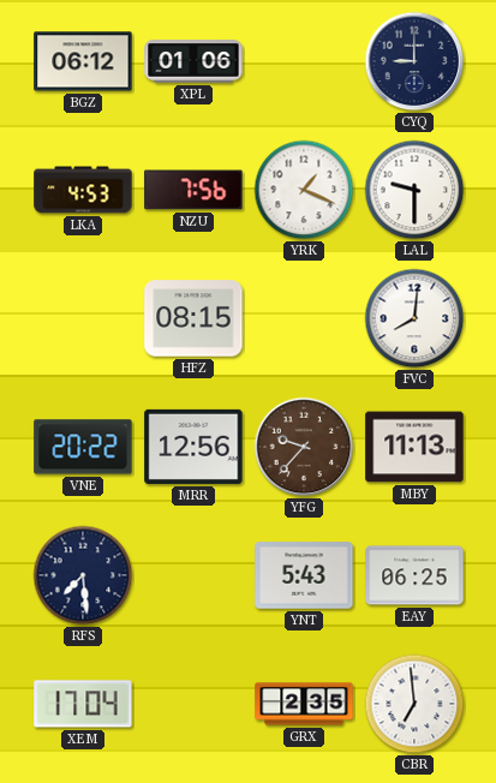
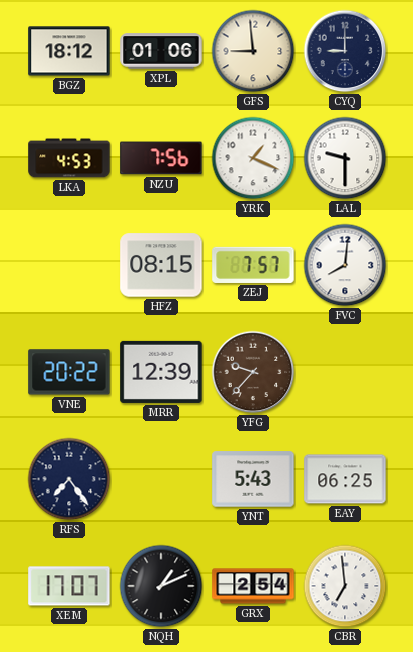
BGZ: 06:12 -> 18:12 (69, 51)
GFS: none -> 8:59 (253, 51)
ZEJ: none -> 7:57 (253, 265)
MRR: 12:56 -> 12:39 (161, 372)
MBY: 11:13 -> none (414, 447)
RFS: 7:29 -> 7:24 (69, 479)
XEM: 17:04 -> 17:07 (69, 586)
NQH: none -> 1:11 (161, 586)
GRX: 2:35 -> 2:54 (253, 586)
